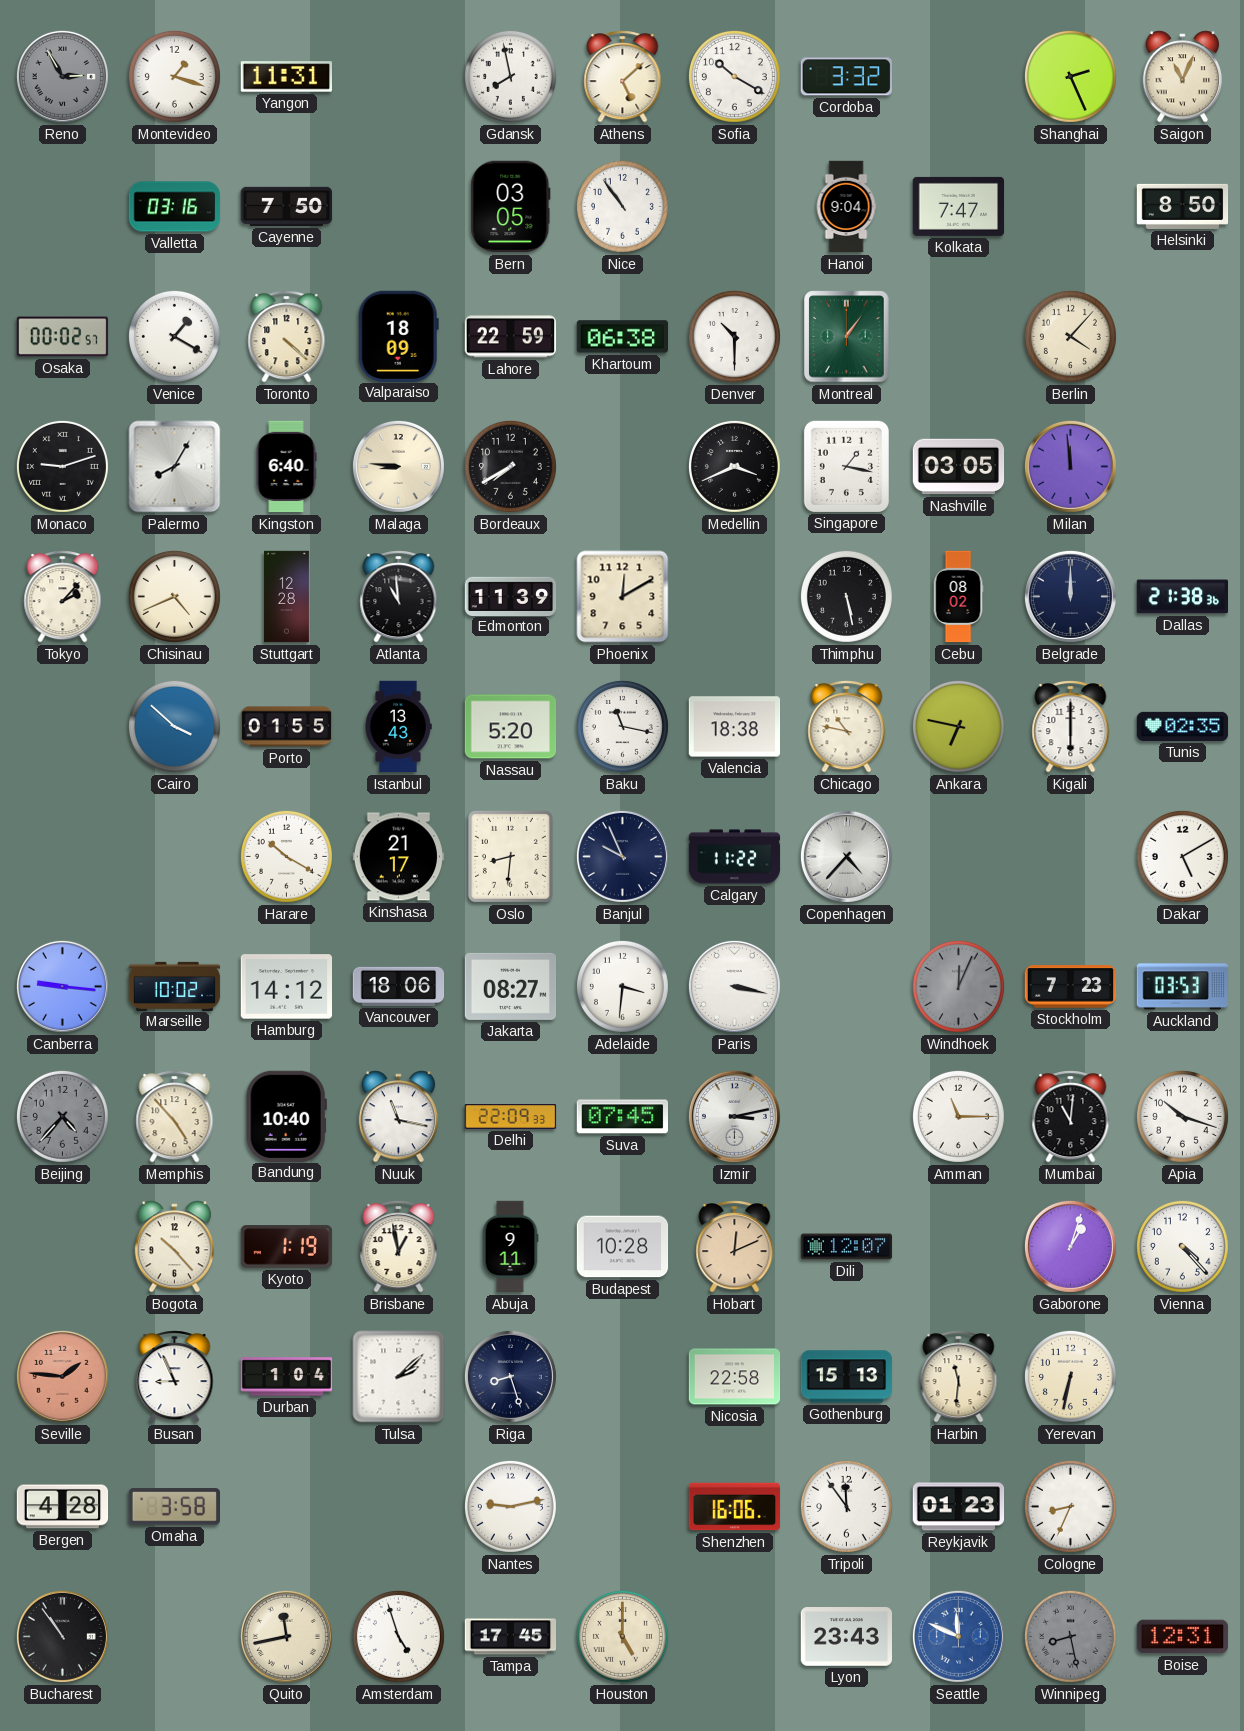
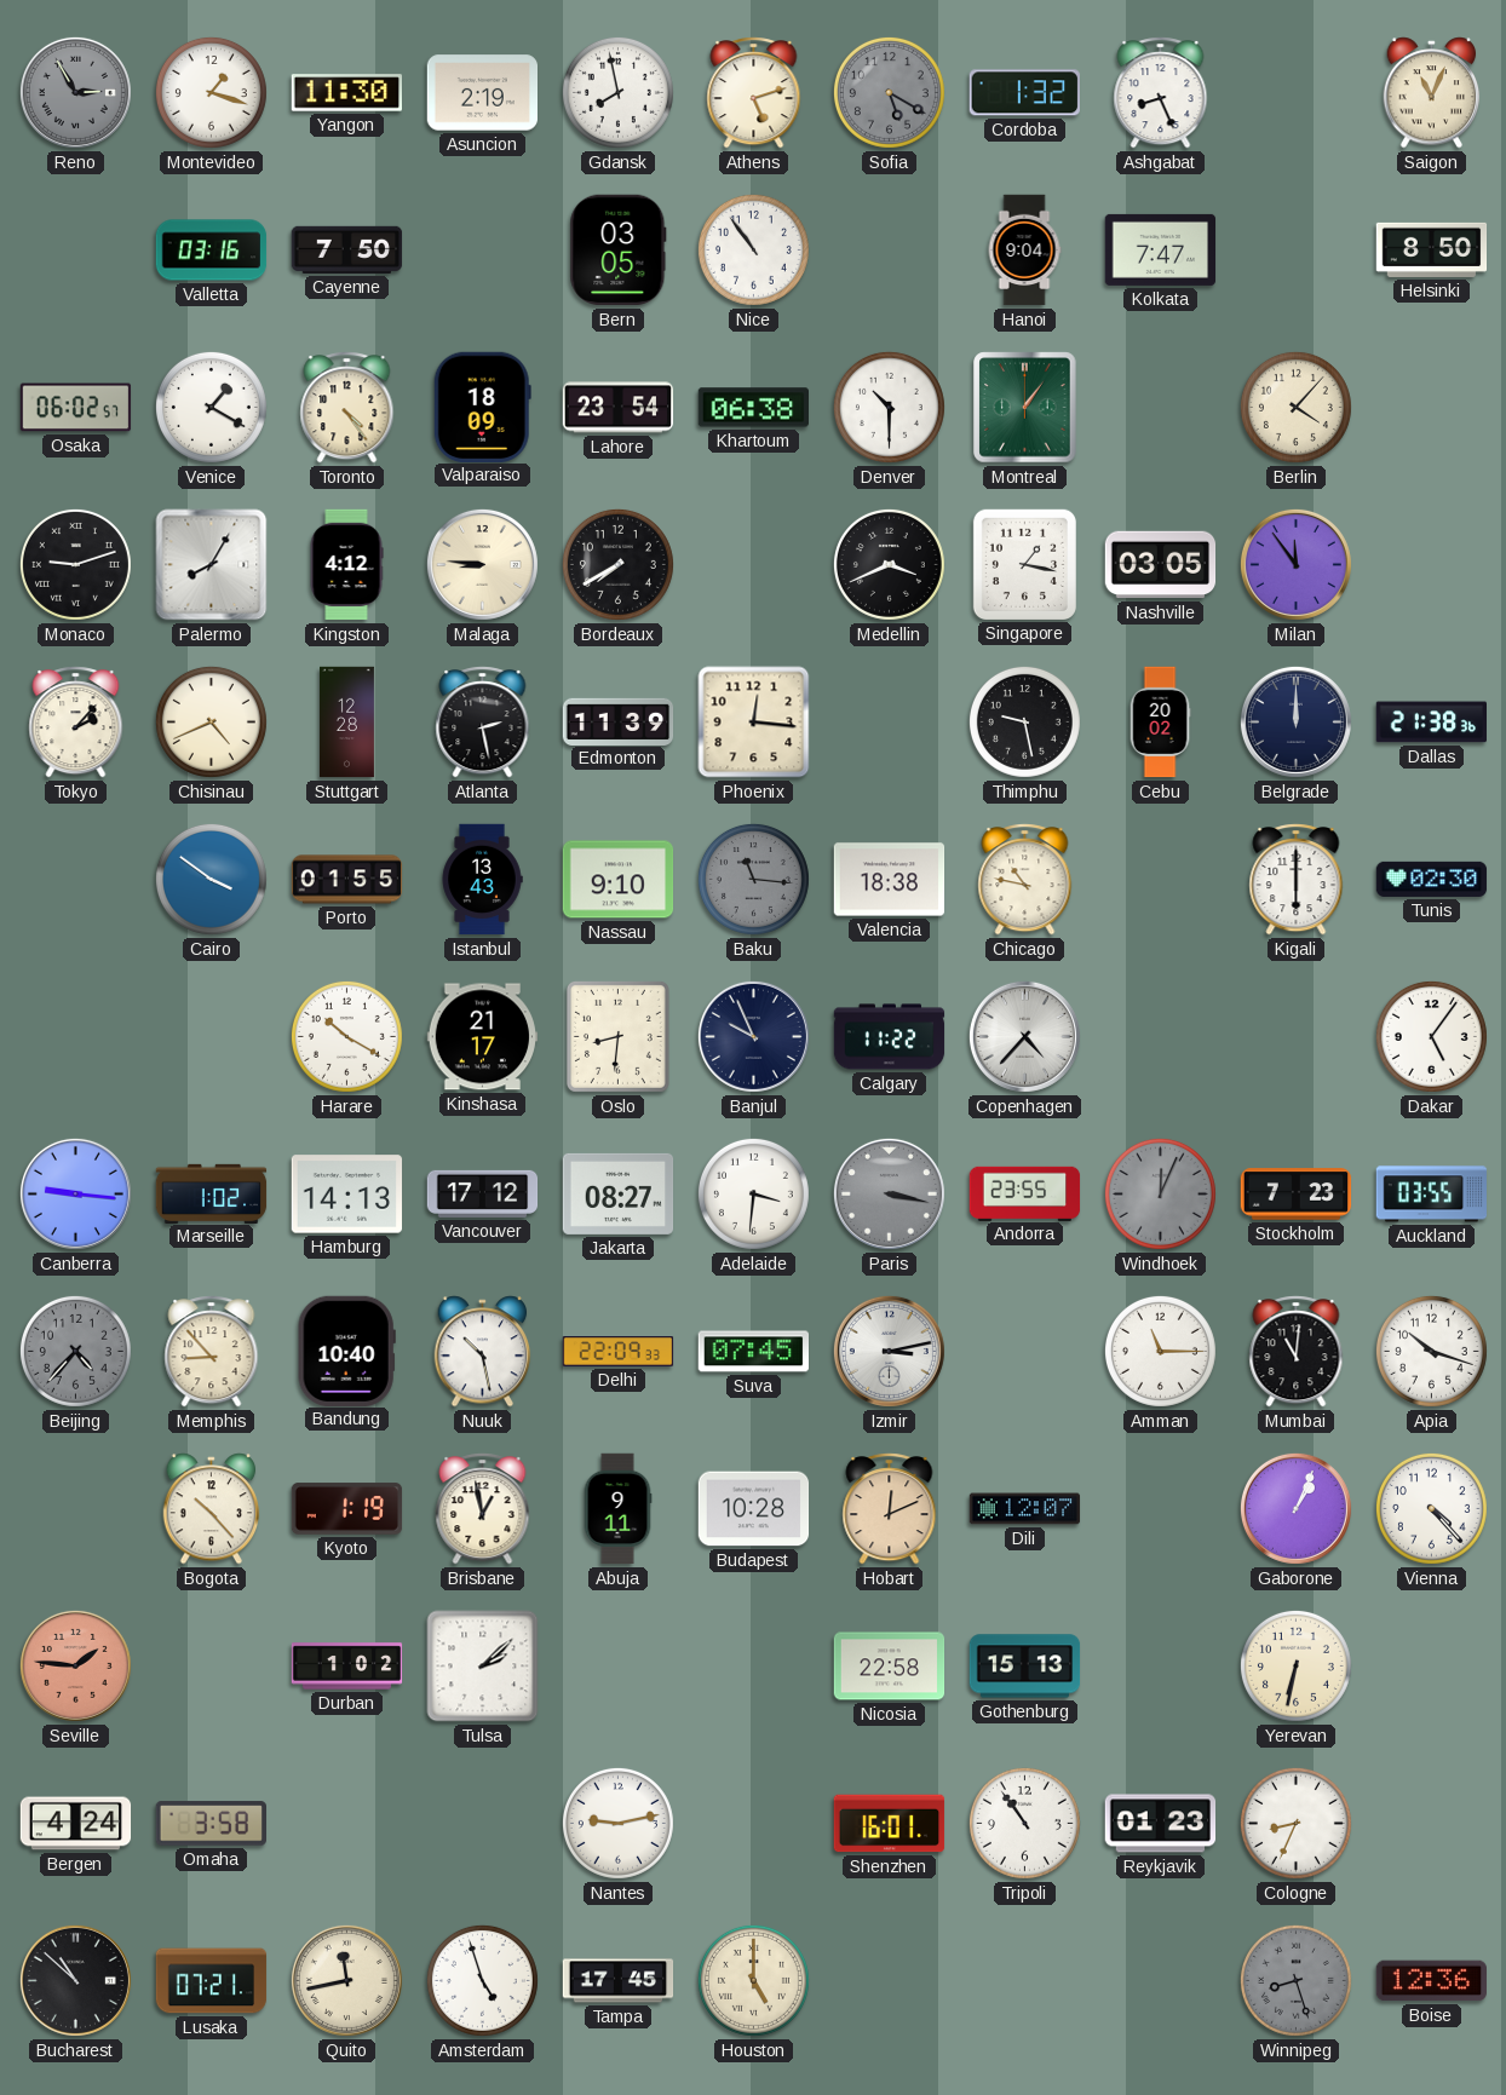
Yangon: 11:31 -> 11:30 (346, 93)
Asuncion: none -> 2:19 (483, 93)
Athens: 5:08 -> 5:12 (754, 93)
Sofia: 10:20 -> 5:20 (889, 92)
Sofia dial: white -> grey (889, 92)
Cordoba: 3:32 -> 1:32 (1024, 93)
Ashgabat: none -> 8:26 (1161, 93)
Shanghai: 2:26 -> none (1070, 76)
Osaka: 00:02 -> 06:02 (76, 408)
Toronto: 4:22 -> 4:24 (347, 408)
Lahore: 22:59 -> 23:54 (619, 408)
Kingston: 6:40 -> 4:12 (346, 565)
Milan: 11:59 -> 11:54 (1295, 564)
Atlanta: 10:59 -> 2:28 (483, 723)
Phoenix: 12:10 -> 12:16 (754, 723)
Thimphu: 5:28 -> 9:28 (1024, 721)
Cebu: 08:02 -> 20:02 (1160, 723)
Cairo: 3:52 -> 3:51 (211, 879)
Nassau: 5:20 -> 9:10 (619, 880)
Baku: 11:17 -> 11:16 (753, 879)
Baku dial: white -> grey (753, 879)
Ankara: 6:47 -> none (958, 726)
Tunis: 02:35 -> 02:30 (1432, 879)
Dakar: 5:10 -> 5:06 (1431, 1036)
Marseille: 10:02 -> 1:02 (212, 1193)
Hamburg: 14:12 -> 14:13 (347, 1195)
Vancouver: 18:06 -> 17:12 (483, 1193)
Paris dial: white -> grey (889, 1193)
Andorra: none -> 23:55 (1025, 1193)
Auckland: 03:53 -> 03:55 (1431, 1195)
Memphis: 4:53 -> 8:53 (212, 1352)
Nuuk: 11:17 -> 10:28 (483, 1352)
Gaborone: 1:03 -> 1:04 (1295, 1508)
Busan: 8:56 -> none (175, 1377)
Durban: 1:04 -> 1:02 (347, 1667)
Riga: 8:27 -> none (510, 1376)
Harbin: 11:31 -> none (959, 1377)
Bergen: 4:28 -> 4:24 (76, 1824)
Shenzhen: 16:06 -> 16:01 (890, 1824)
Tripoli: 11:54 -> 10:54 (1024, 1823)
Bucharest: 10:54 -> 10:52 (75, 1980)
Lusaka: none -> 07:21 (212, 1981)
Lyon: 23:43 -> none (847, 1637)
Seattle: 11:49 -> none (958, 1636)
Winnipeg: 8:28 -> 8:27 (1295, 1980)
Boise: 12:31 -> 12:36 (1431, 1981)
